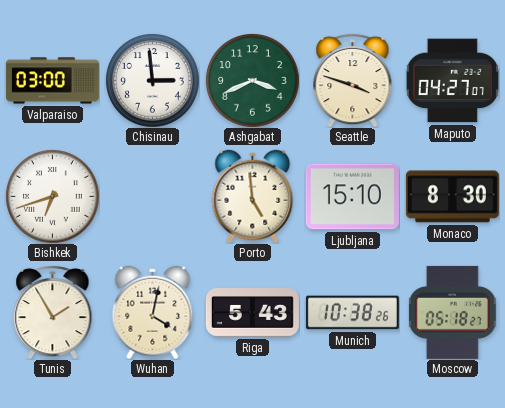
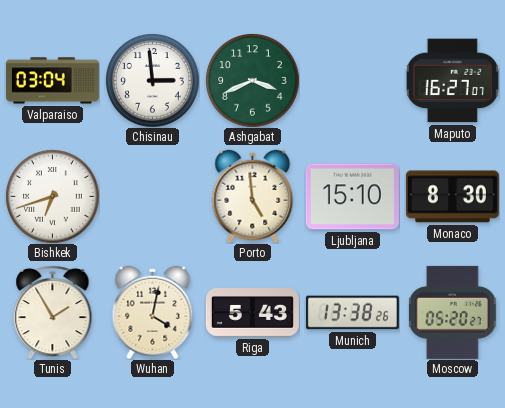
Valparaiso: 03:00 -> 03:04 (52, 81)
Seattle: 3:48 -> none (353, 80)
Maputo: 04:27 -> 16:27 (452, 81)
Munich: 10:38 -> 13:38 (352, 313)
Moscow: 05:18 -> 05:20 (453, 312)
